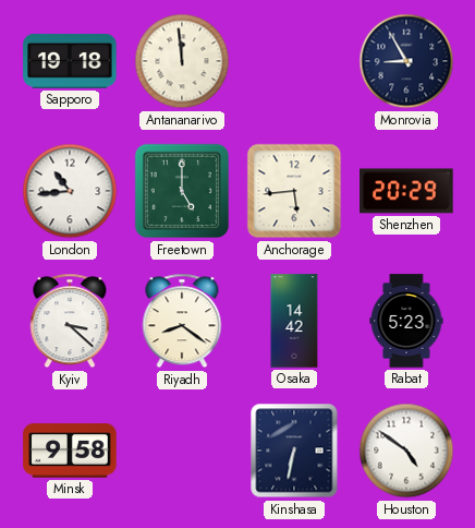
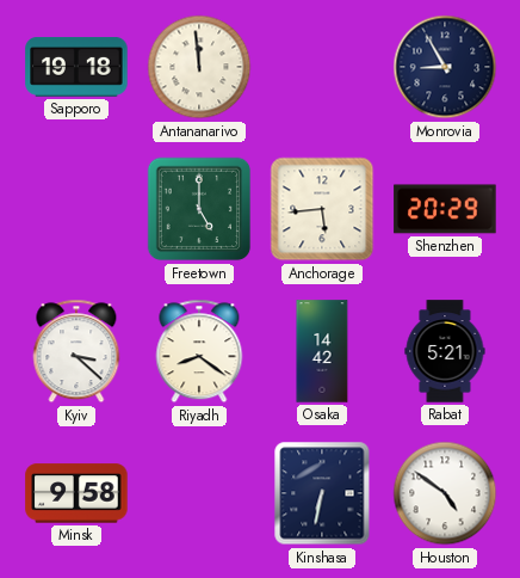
London: 10:44 -> none (70, 191)
Rabat: 5:23 -> 5:21 (445, 351)
